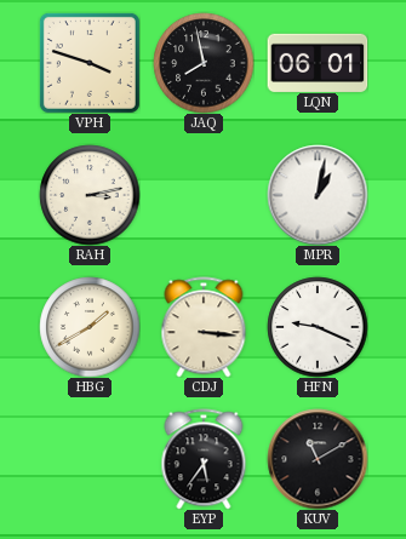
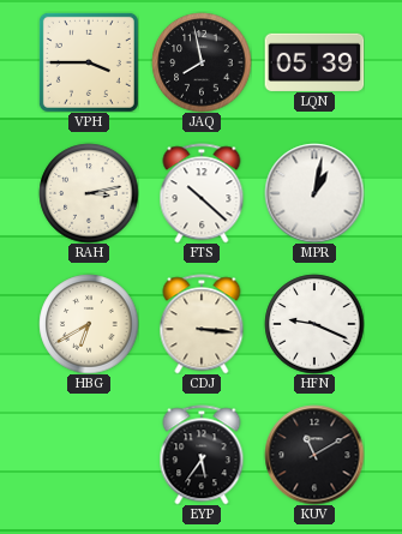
VPH: 3:48 -> 3:45 (89, 62)
LQN: 06:01 -> 05:39 (314, 61)
FTS: none -> 10:22 (202, 193)
HBG: 1:40 -> 6:40 (89, 324)
